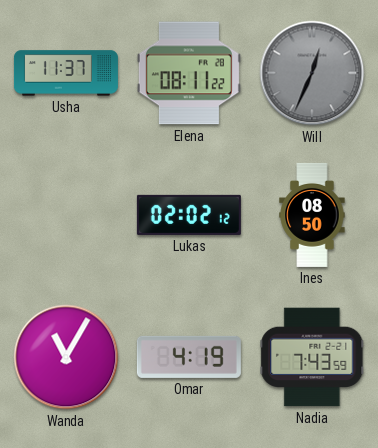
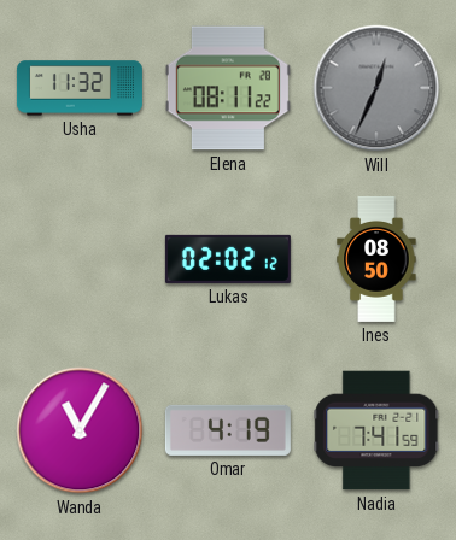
Usha: 11:37 -> 11:32 (80, 88)
Nadia: 7:43 -> 7:41 (376, 430)
